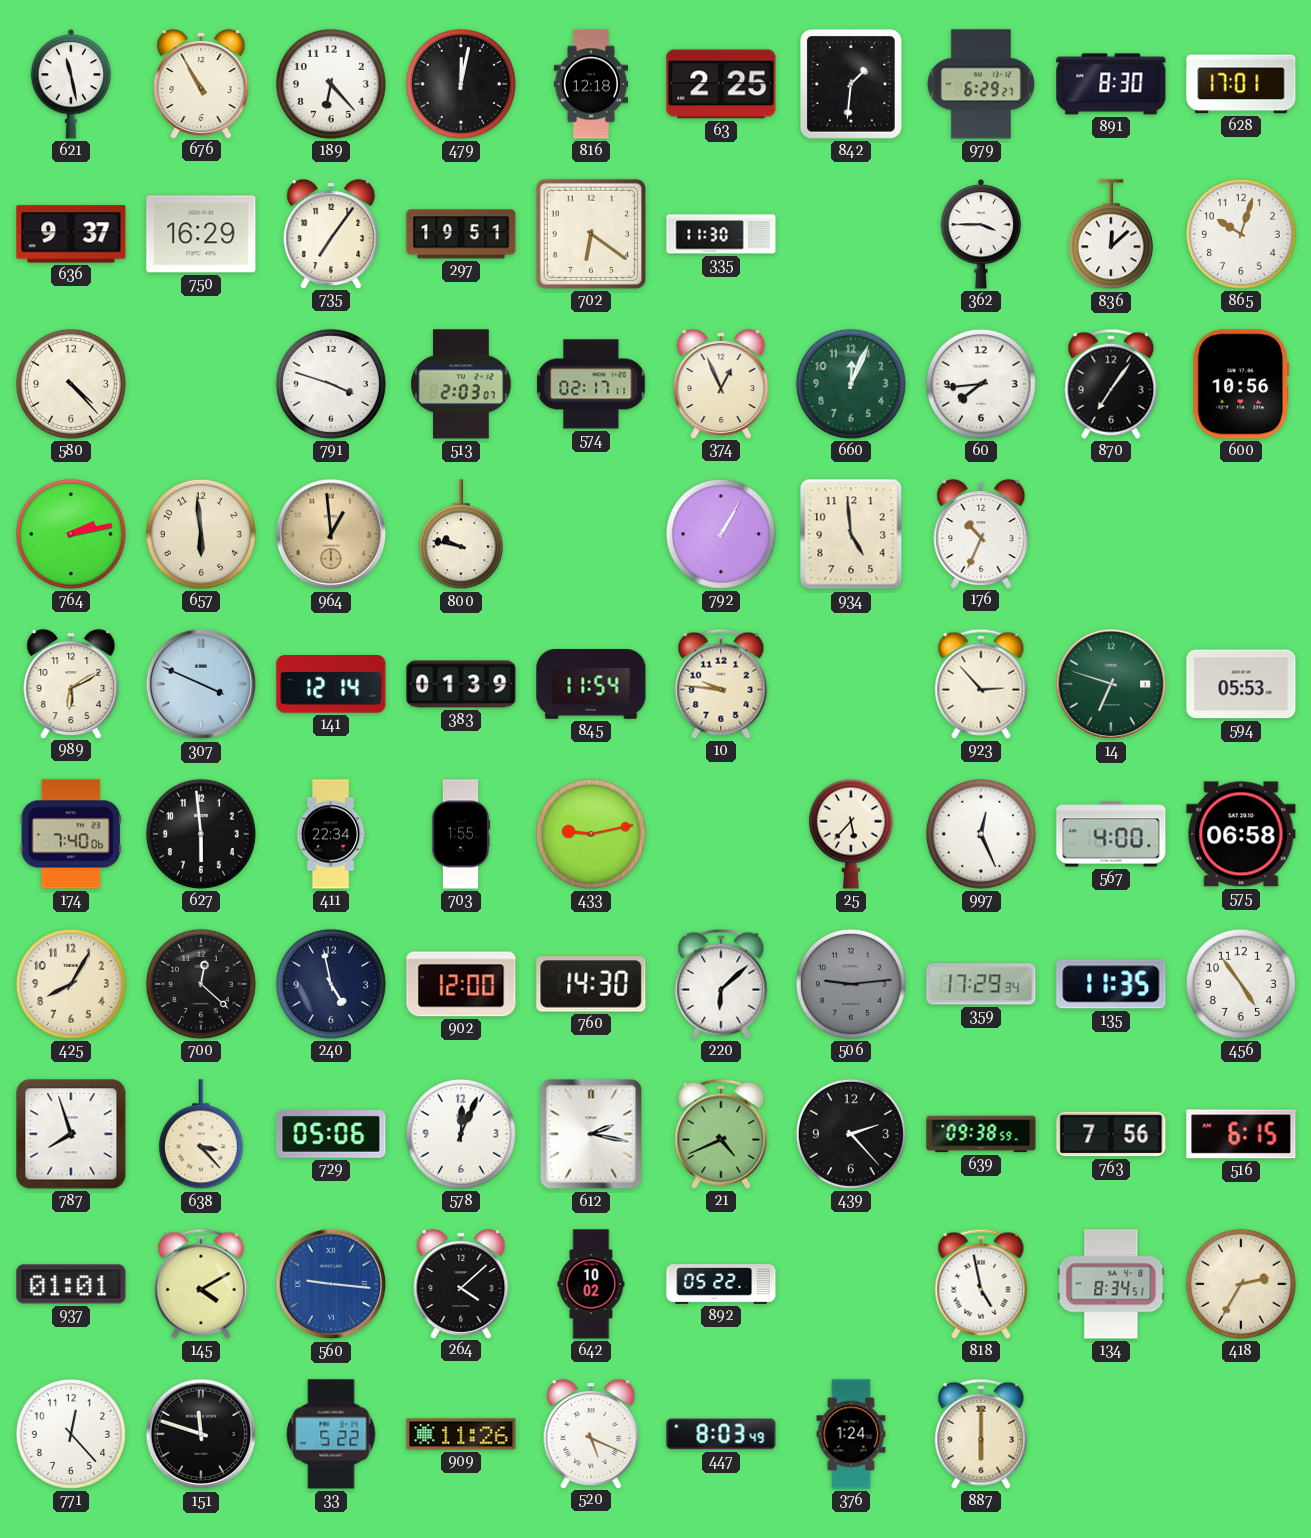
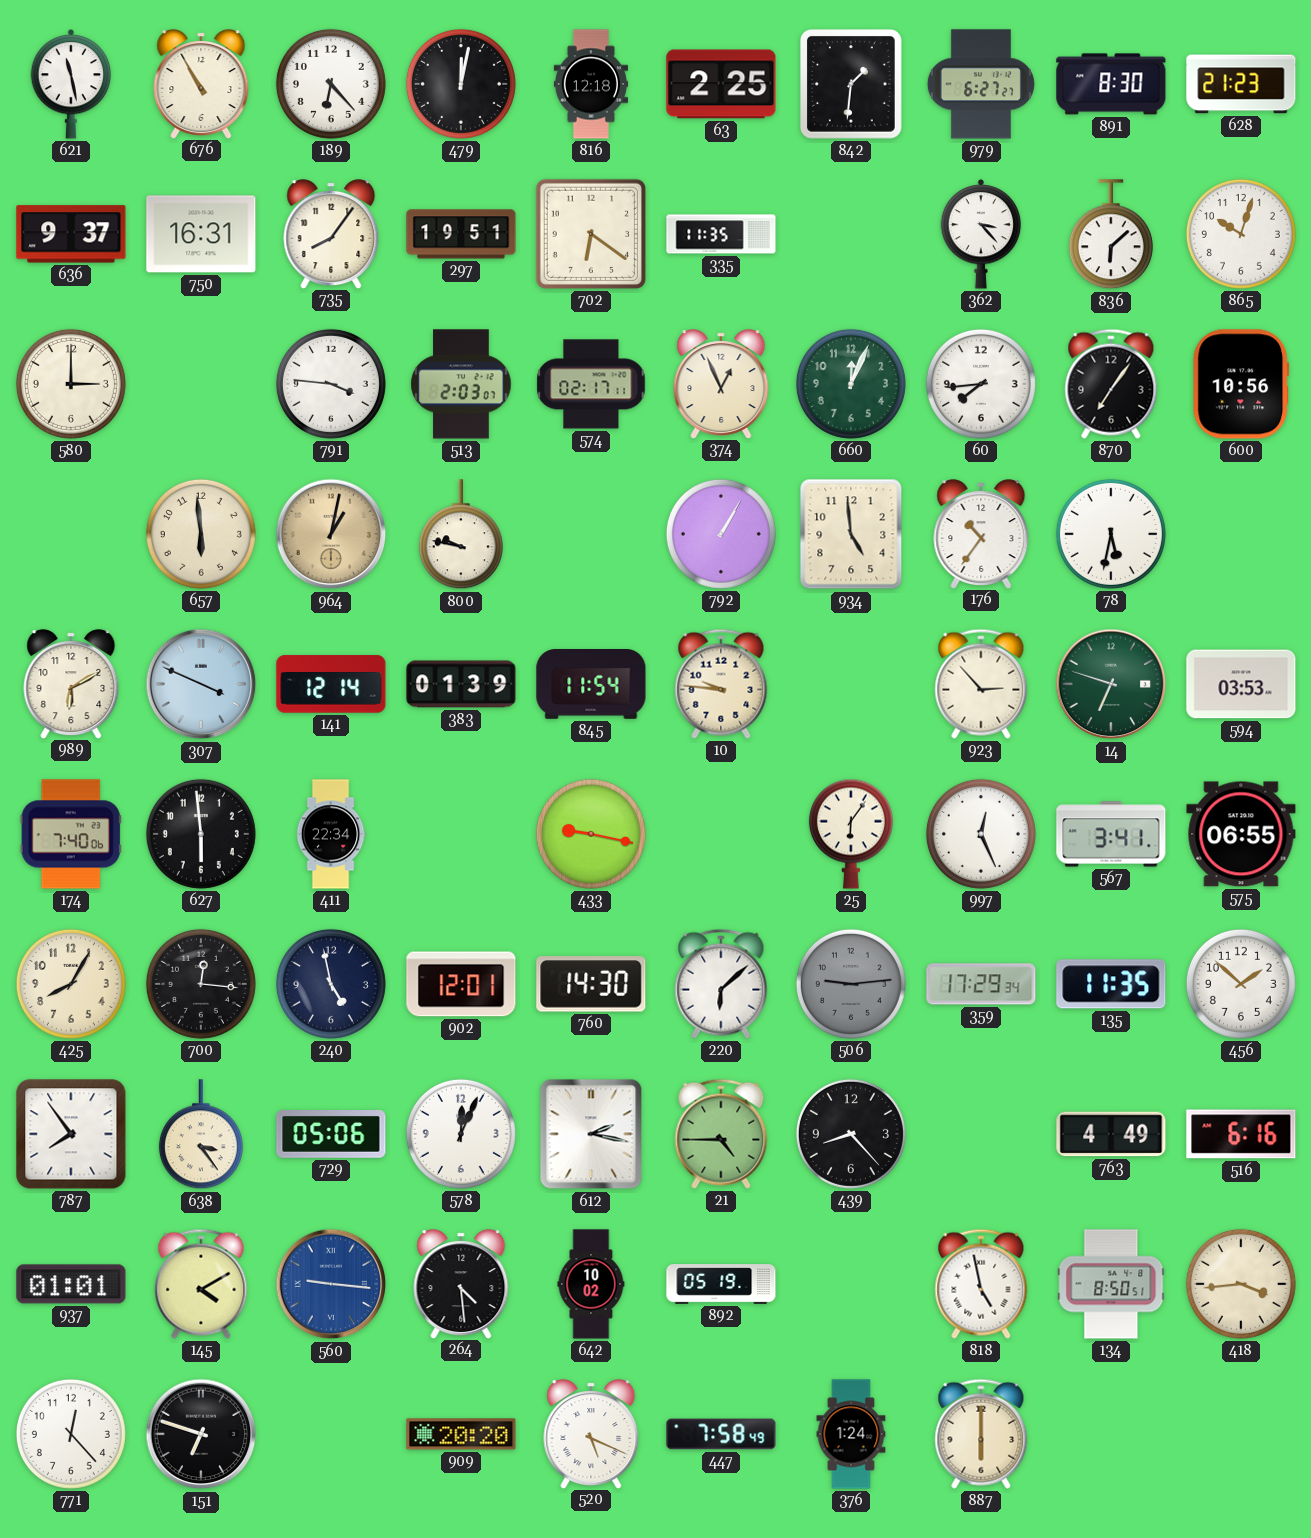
979: 6:29 -> 6:27 (981, 84)
628: 17:01 -> 21:23 (1241, 84)
750: 16:29 -> 16:31 (201, 234)
735: 7:06 -> 8:06 (331, 234)
335: 11:30 -> 11:35 (721, 234)
362: 3:45 -> 3:23 (981, 234)
836: 12:08 -> 6:08 (1111, 235)
580: 4:23 -> 3:00 (71, 384)
791: 3:48 -> 3:46 (331, 384)
764: 2:13 -> none (71, 534)
964: 12:59 -> 1:02 (331, 534)
176: 10:34 -> 10:36 (981, 534)
78: none -> 5:32 (1111, 534)
594: 05:53 -> 03:53 (1241, 684)
703: 1:55 -> none (461, 834)
433: 9:13 -> 9:17 (591, 834)
25: 5:37 -> 6:06 (851, 834)
567: 4:00 -> 3:41 (1111, 834)
575: 06:58 -> 06:55 (1241, 834)
700: 12:22 -> 12:16 (201, 984)
902: 12:00 -> 12:01 (461, 984)
456: 4:54 -> 1:52 (1241, 984)
787: 7:57 -> 7:54 (71, 1134)
638: 3:23 -> 3:24 (201, 1135)
21: 4:41 -> 4:45 (721, 1134)
439: 2:23 -> 8:23 (851, 1134)
639: 09:38 -> none (981, 1134)
763: 7:56 -> 4:49 (1111, 1134)
516: 6:15 -> 6:16 (1241, 1134)
264: 4:08 -> 4:29 (461, 1284)
892: 05:22 -> 05:19 (721, 1284)
134: 8:34 -> 8:50 (1111, 1284)
418: 2:35 -> 3:44 (1241, 1284)
151: 11:48 -> 6:48 (201, 1434)
33: 5:22 -> none (331, 1434)
909: 11:26 -> 20:20 (461, 1434)
447: 8:03 -> 7:58 (721, 1434)
